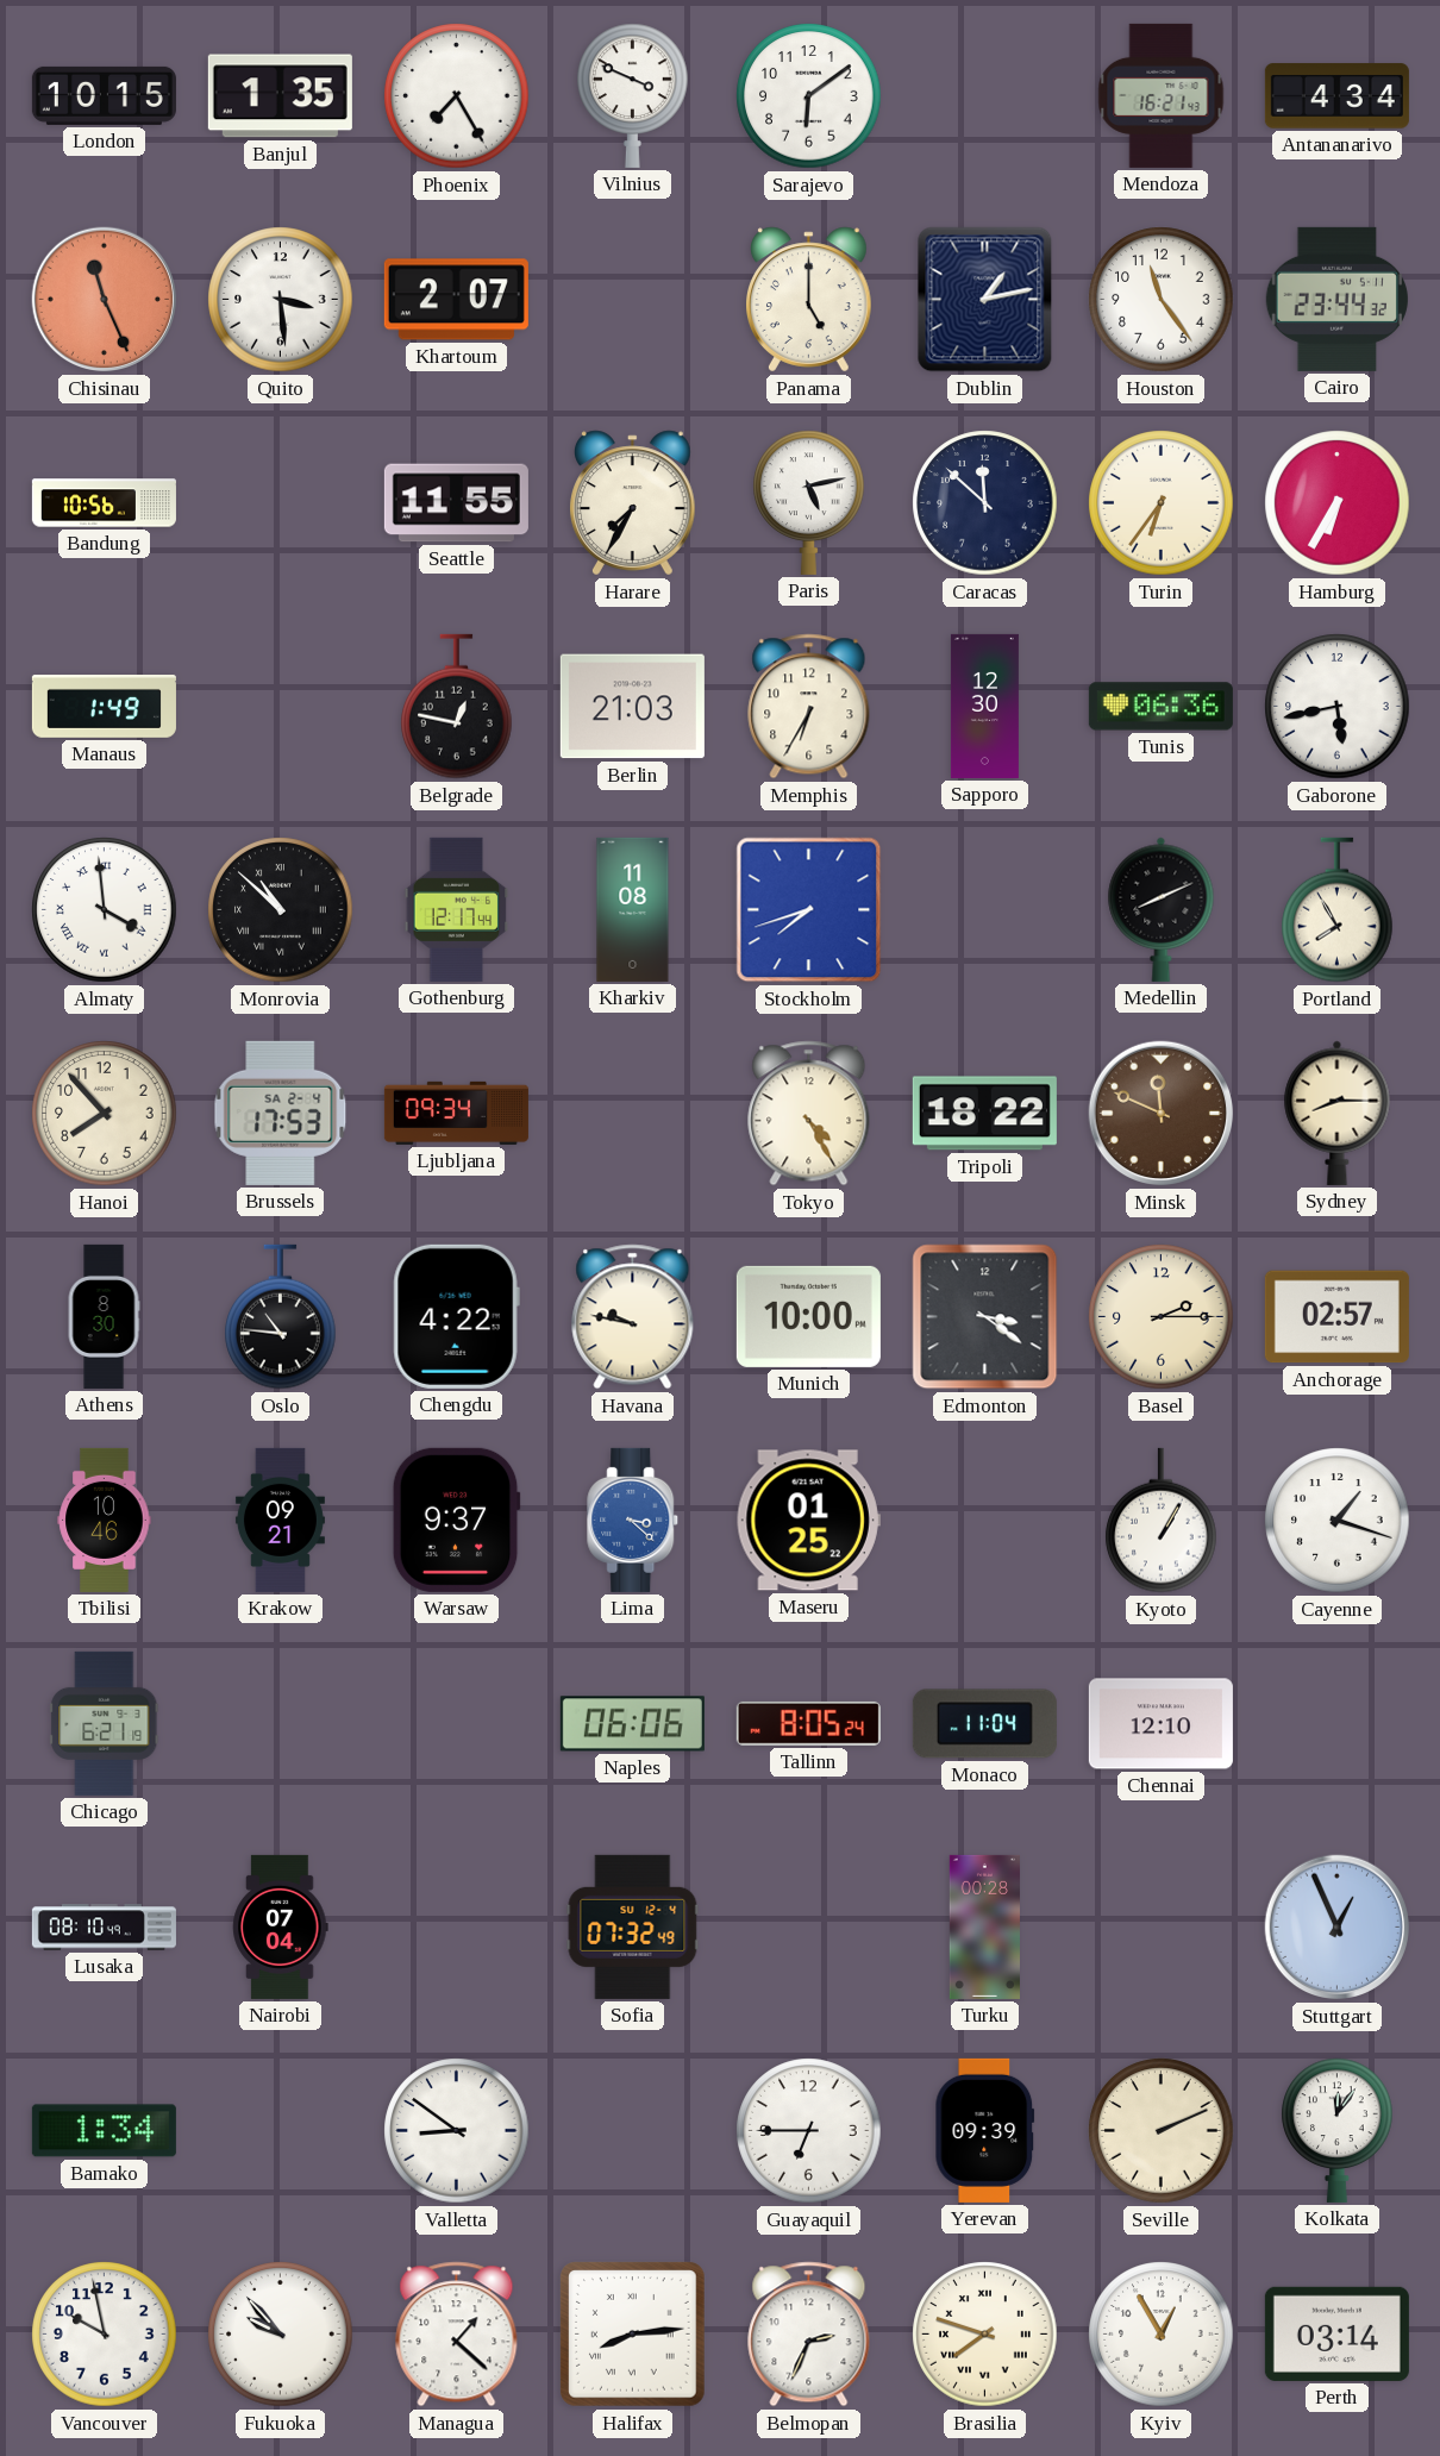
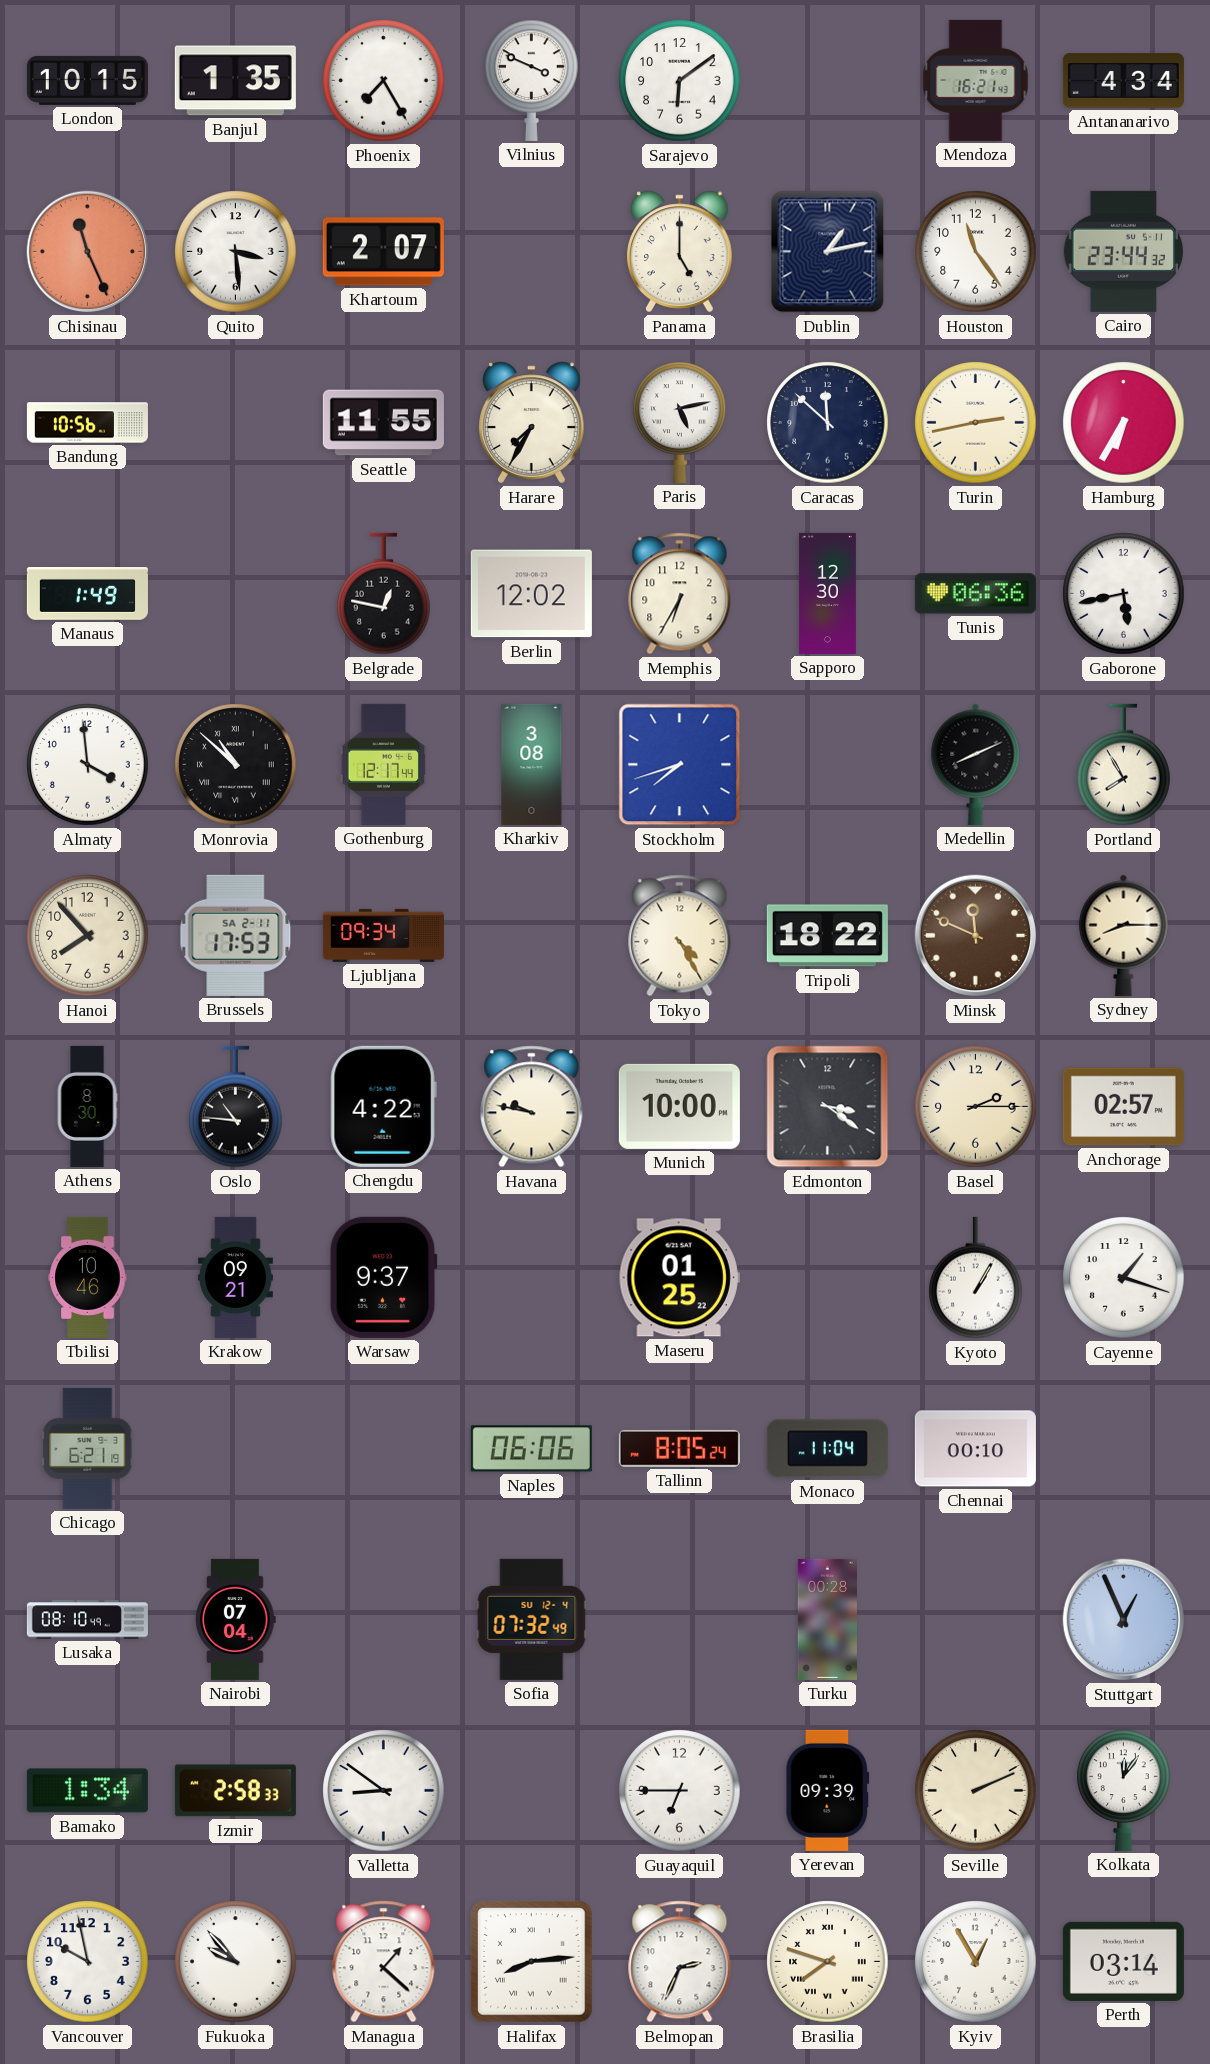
Turin: 6:36 -> 2:43 (976, 423)
Berlin: 21:03 -> 12:02 (531, 594)
Almaty numerals: Roman -> Arabic (88, 765)
Kharkiv: 11:08 -> 3:08 (532, 764)
Brussels date: SA 2-4 -> SA 2-11 (236, 935)
Lima: 3:22 -> none (633, 1520)
Chennai: 12:10 -> 00:10 (975, 1449)
Izmir: none -> 2:58 (235, 1791)
